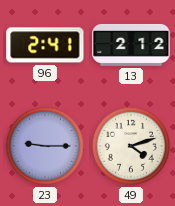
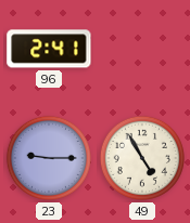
13: 2:12 -> none (131, 45)
49: 4:12 -> 4:55 (142, 158)
